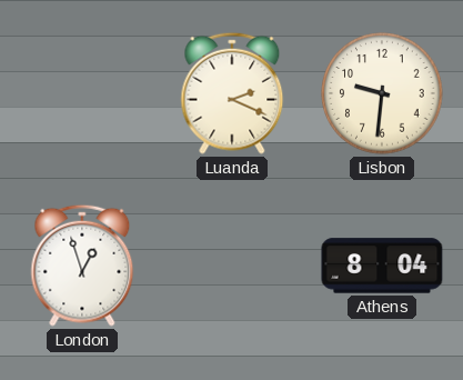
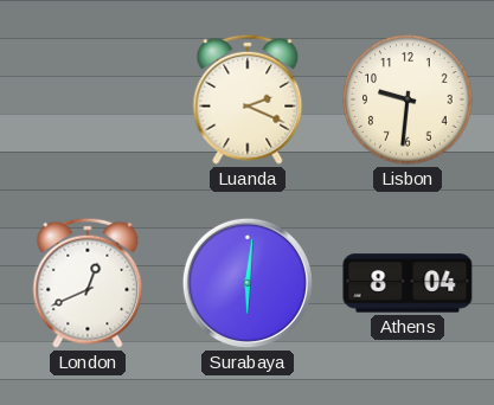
London: 12:57 -> 12:41 (88, 283)
Surabaya: none -> 6:01 (248, 283)
